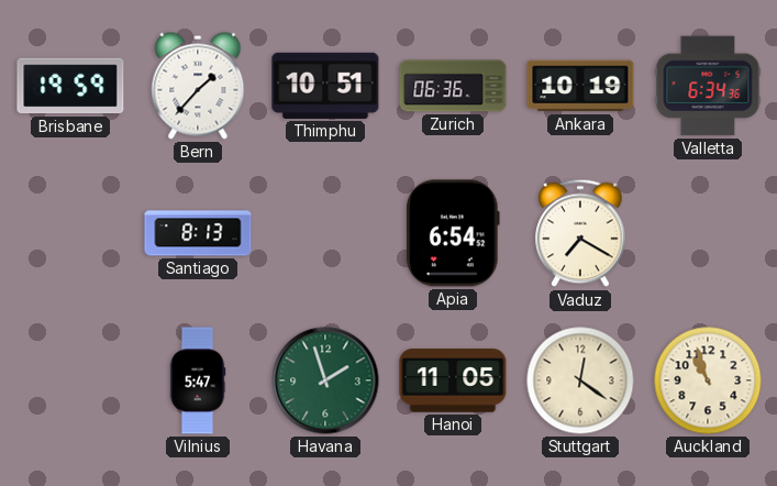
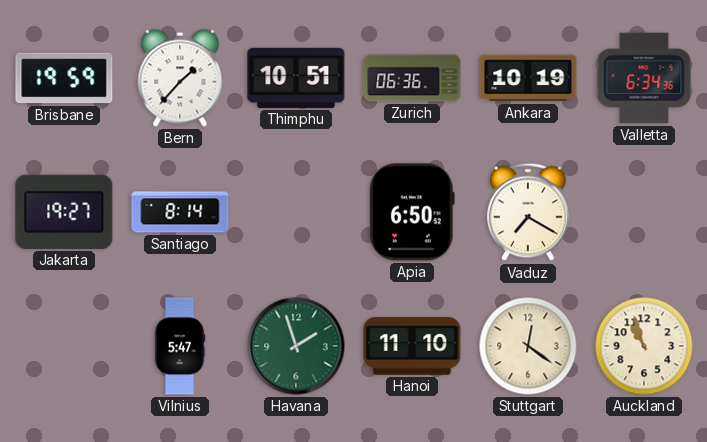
Jakarta: none -> 19:27 (64, 212)
Santiago: 8:13 -> 8:14 (180, 212)
Apia: 6:54 -> 6:50 (413, 212)
Hanoi: 11:05 -> 11:10 (412, 346)
